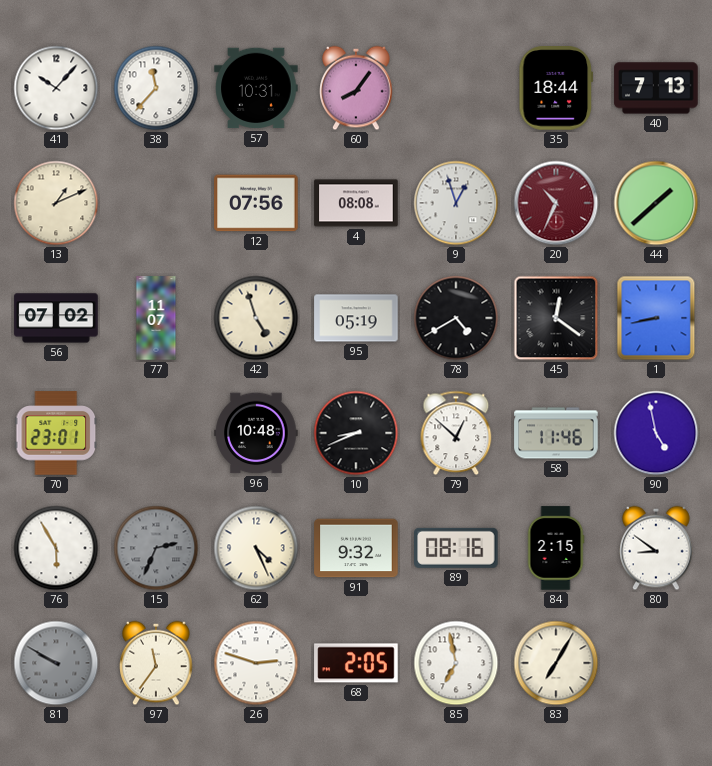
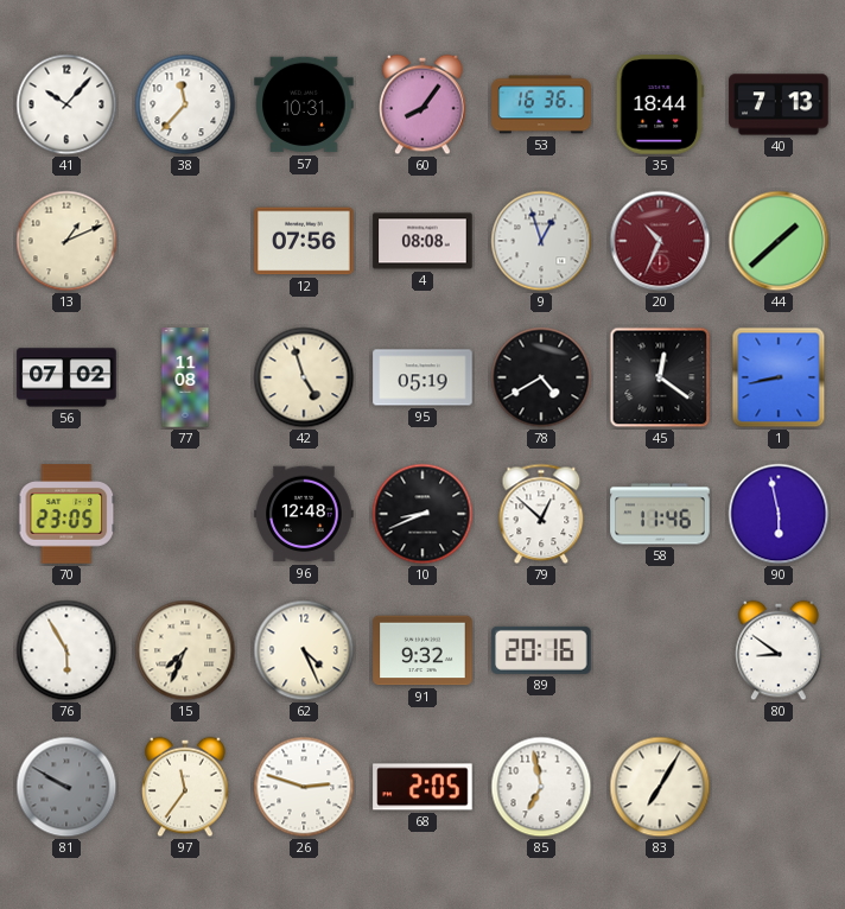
53: none -> 16:36 (541, 104)
77: 11:07 -> 11:08 (185, 377)
70: 23:01 -> 23:05 (66, 514)
96: 10:48 -> 12:48 (304, 514)
90: 4:58 -> 5:58 (779, 514)
15: 2:34 -> 7:34 (185, 650)
15 dial: grey -> cream (185, 650)
89: 08:16 -> 20:16 (541, 650)
84: 2:15 -> none (556, 548)
